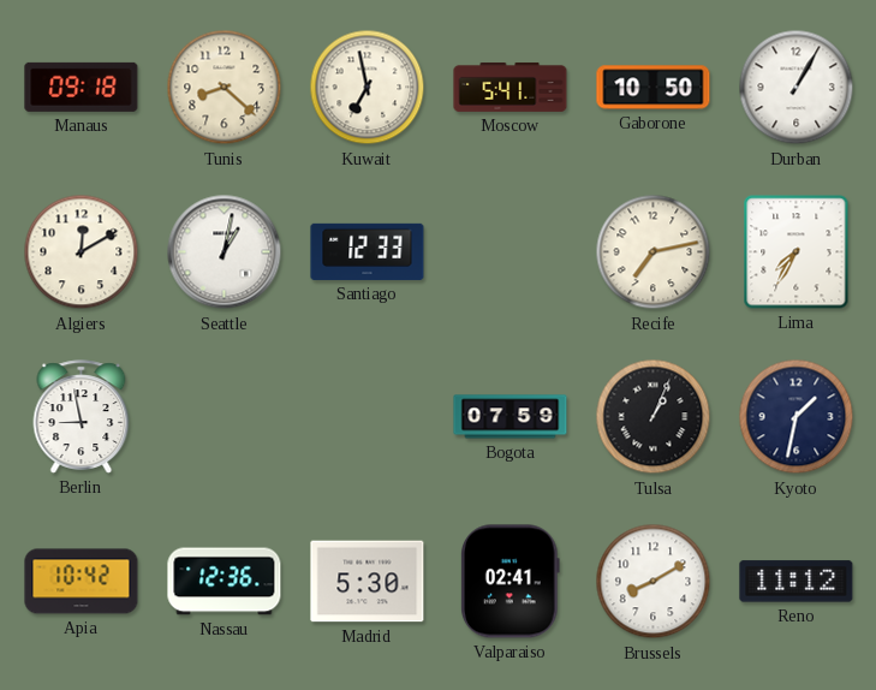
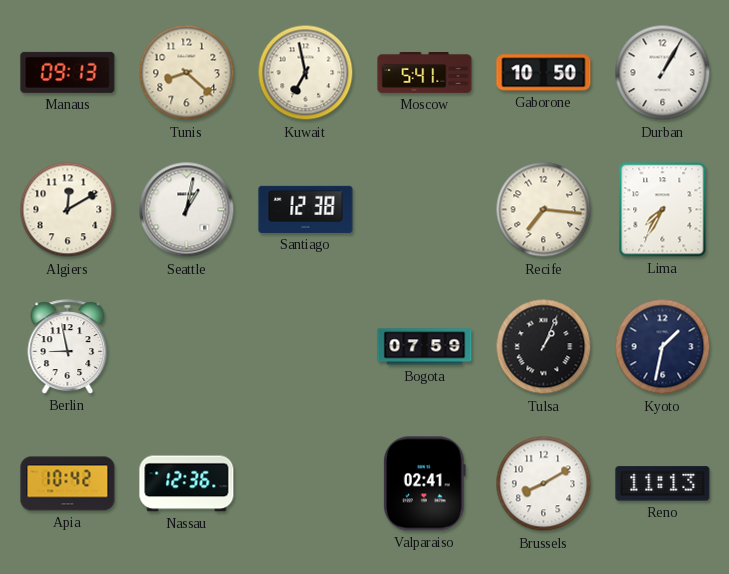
Manaus: 09:18 -> 09:13 (68, 72)
Santiago: 12:33 -> 12:38 (306, 209)
Recife: 7:13 -> 7:16 (544, 210)
Madrid: 5:30 -> none (368, 582)
Reno: 11:12 -> 11:13 (663, 484)
